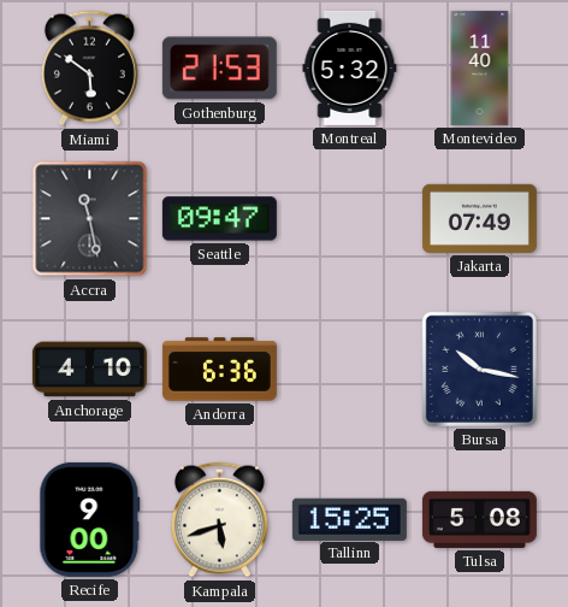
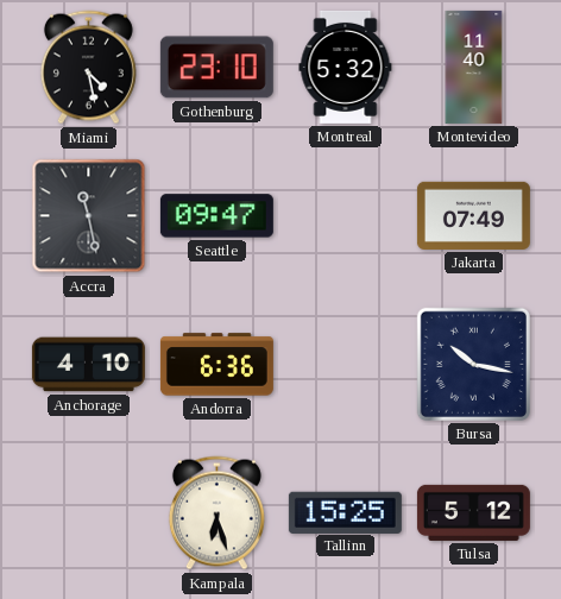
Miami: 5:51 -> 4:28 (88, 68)
Gothenburg: 21:53 -> 23:10 (216, 68)
Recife: 9:00 -> none (90, 519)
Kampala: 5:42 -> 6:27 (216, 513)
Tulsa: 5:08 -> 5:12 (473, 512)
